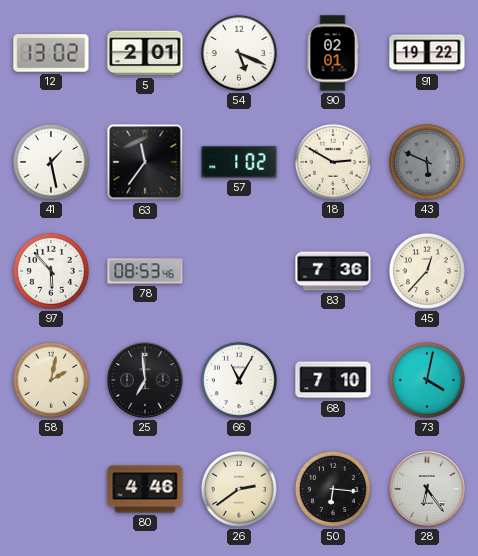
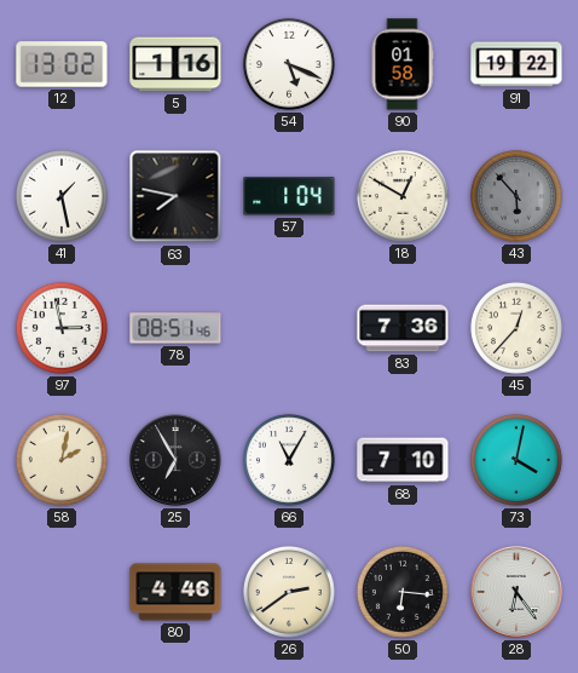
5: 2:01 -> 1:16 (175, 64)
90: 02:01 -> 01:58 (403, 64)
63: 11:36 -> 7:47 (175, 196)
57: 1:02 -> 1:04 (289, 196)
18: 2:50 -> 12:50 (403, 196)
43: 5:49 -> 5:53 (516, 196)
97: 5:53 -> 2:58 (62, 328)
78: 08:53 -> 08:51 (175, 328)
25: 6:59 -> 6:55 (175, 460)
